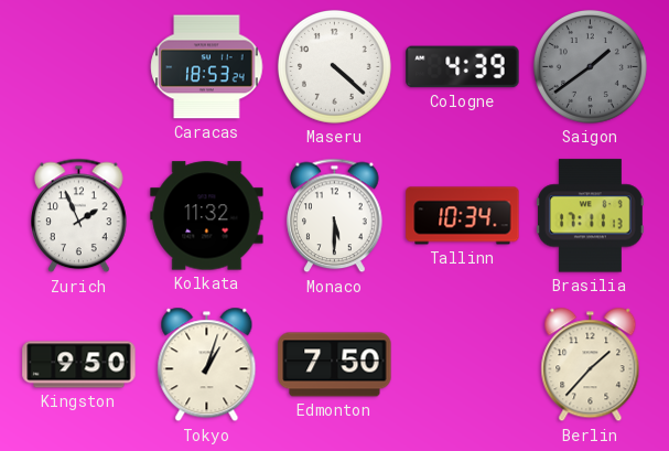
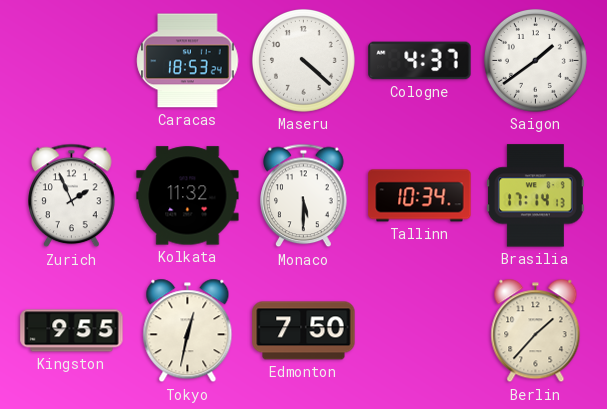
Cologne: 4:39 -> 4:37 (420, 61)
Saigon dial: grey -> white (535, 60)
Brasilia: 17:11 -> 17:14 (535, 196)
Kingston: 9:50 -> 9:55 (72, 331)
Tokyo: 1:03 -> 12:32 (188, 331)
